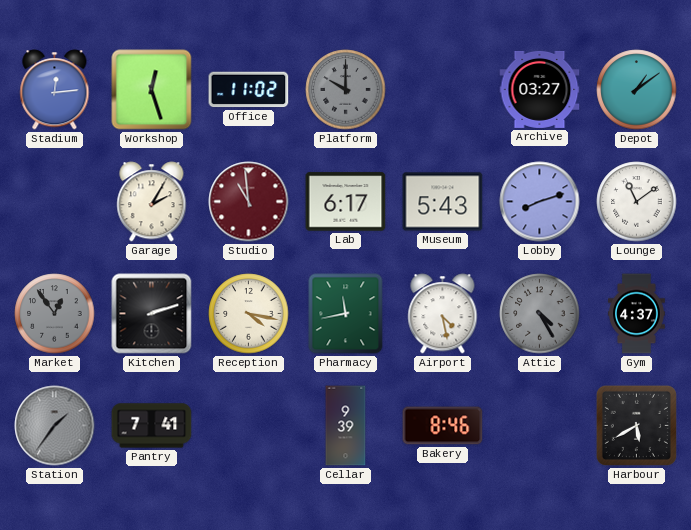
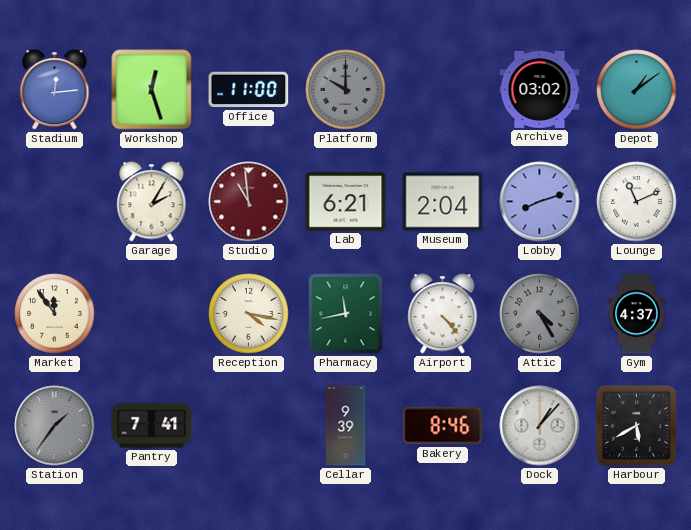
Office: 11:02 -> 11:00 (249, 90)
Archive: 03:27 -> 03:02 (540, 89)
Lab: 6:17 -> 6:21 (346, 202)
Museum: 5:43 -> 2:04 (443, 202)
Lounge: 11:09 -> 11:11 (637, 202)
Market: 12:54 -> 11:54 (55, 314)
Market dial: grey -> cream (55, 314)
Kitchen: 2:12 -> none (152, 314)
Airport: 4:28 -> 4:23 (443, 314)
Dock: none -> 1:07 (540, 426)
